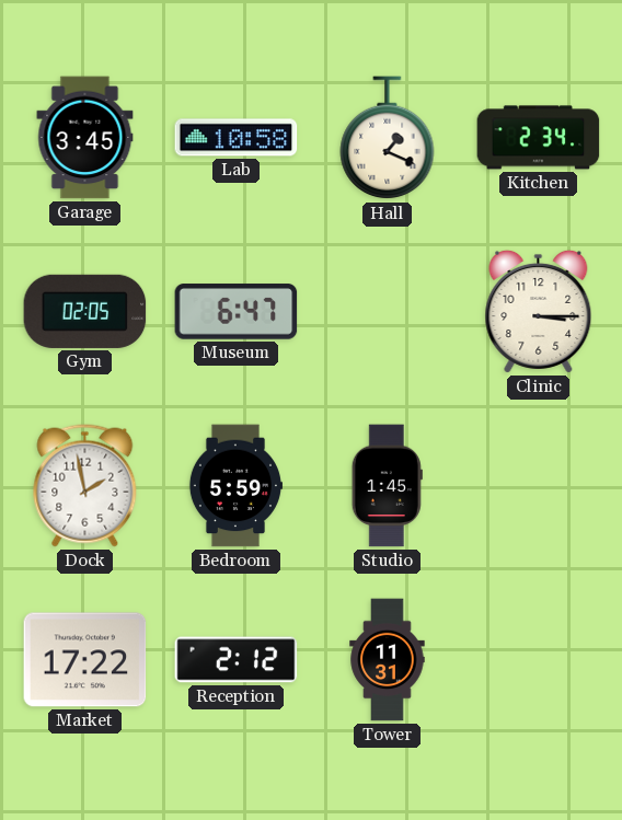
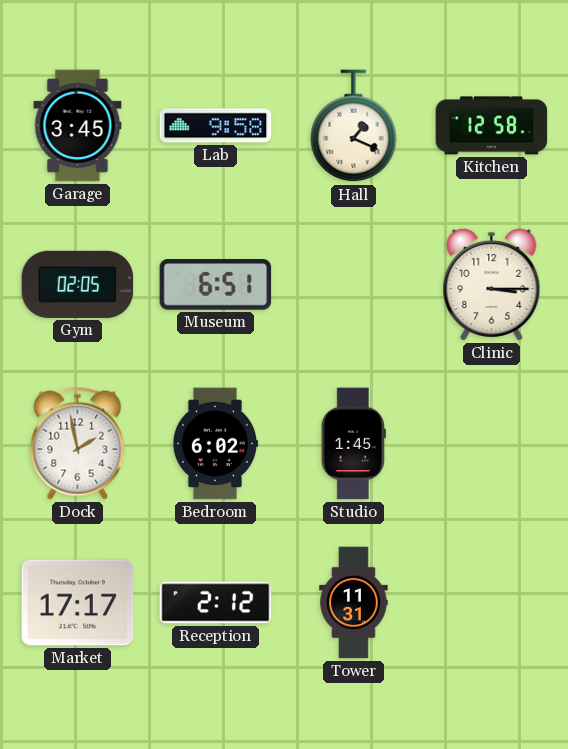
Lab: 10:58 -> 9:58 (216, 126)
Kitchen: 2:34 -> 12:58 (492, 126)
Museum: 6:47 -> 6:51 (216, 285)
Bedroom: 5:59 -> 6:02 (214, 444)
Market: 17:22 -> 17:17 (78, 603)
